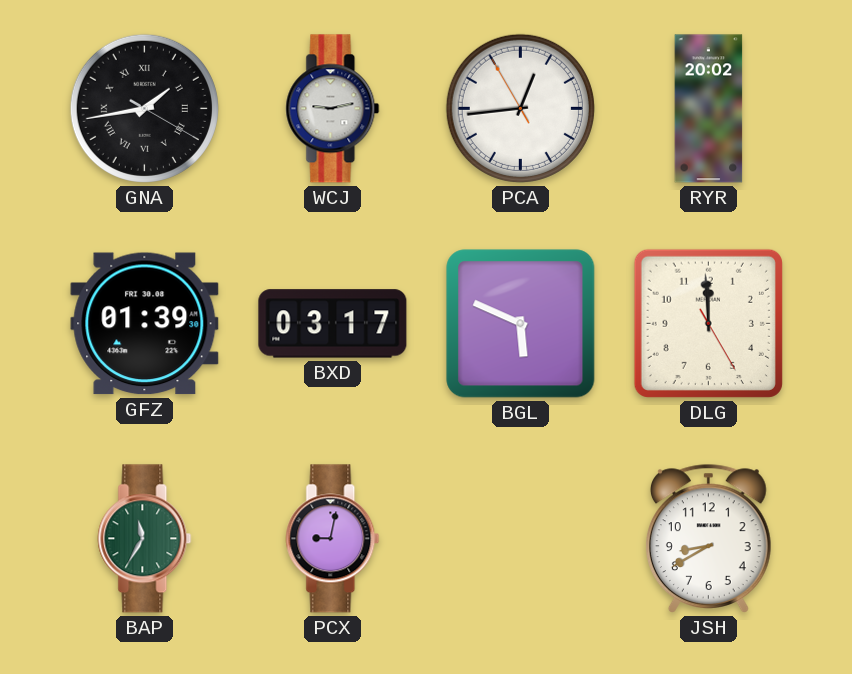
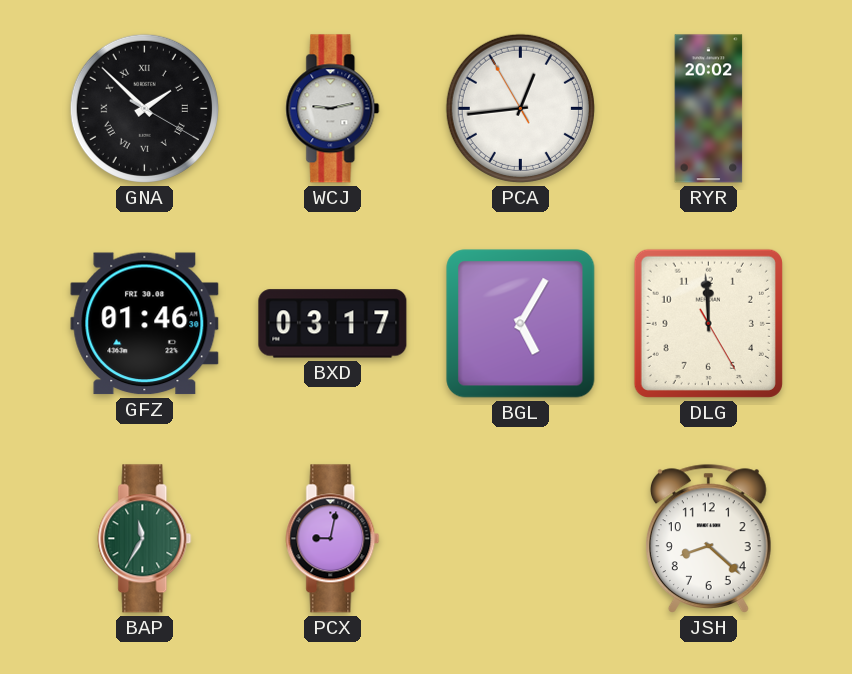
GNA: 1:43 -> 1:52 (144, 108)
GFZ: 01:39 -> 01:46 (145, 324)
BGL: 5:49 -> 5:05 (521, 324)
JSH: 8:40 -> 8:22 (708, 538)
